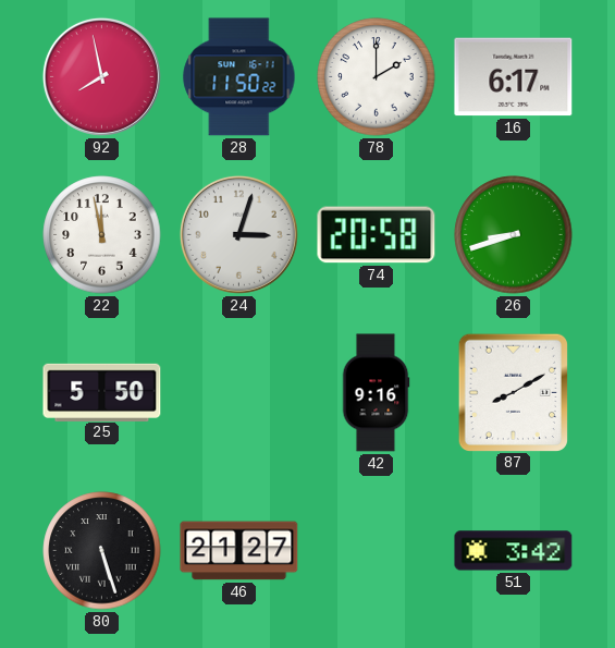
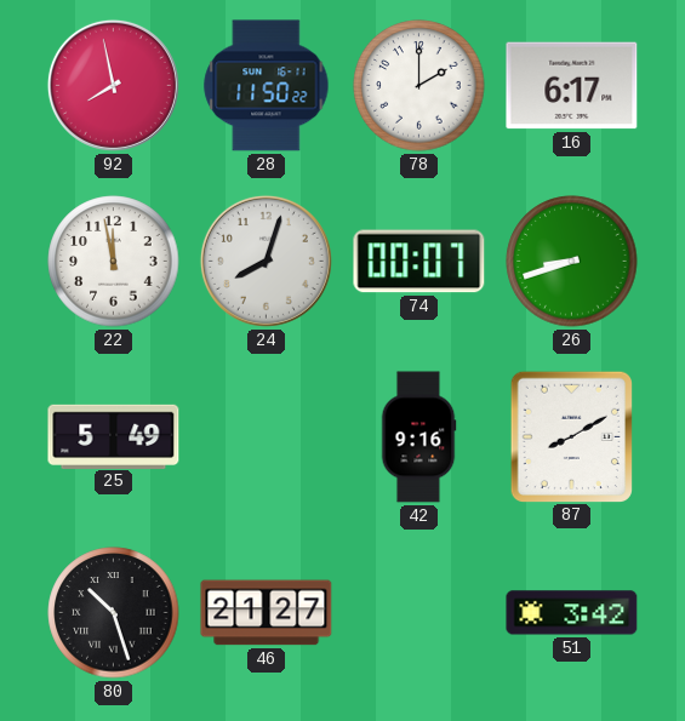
24: 3:03 -> 8:03 (266, 261)
74: 20:58 -> 00:07 (419, 262)
25: 5:50 -> 5:49 (114, 436)
80: 5:27 -> 10:27 (114, 613)
